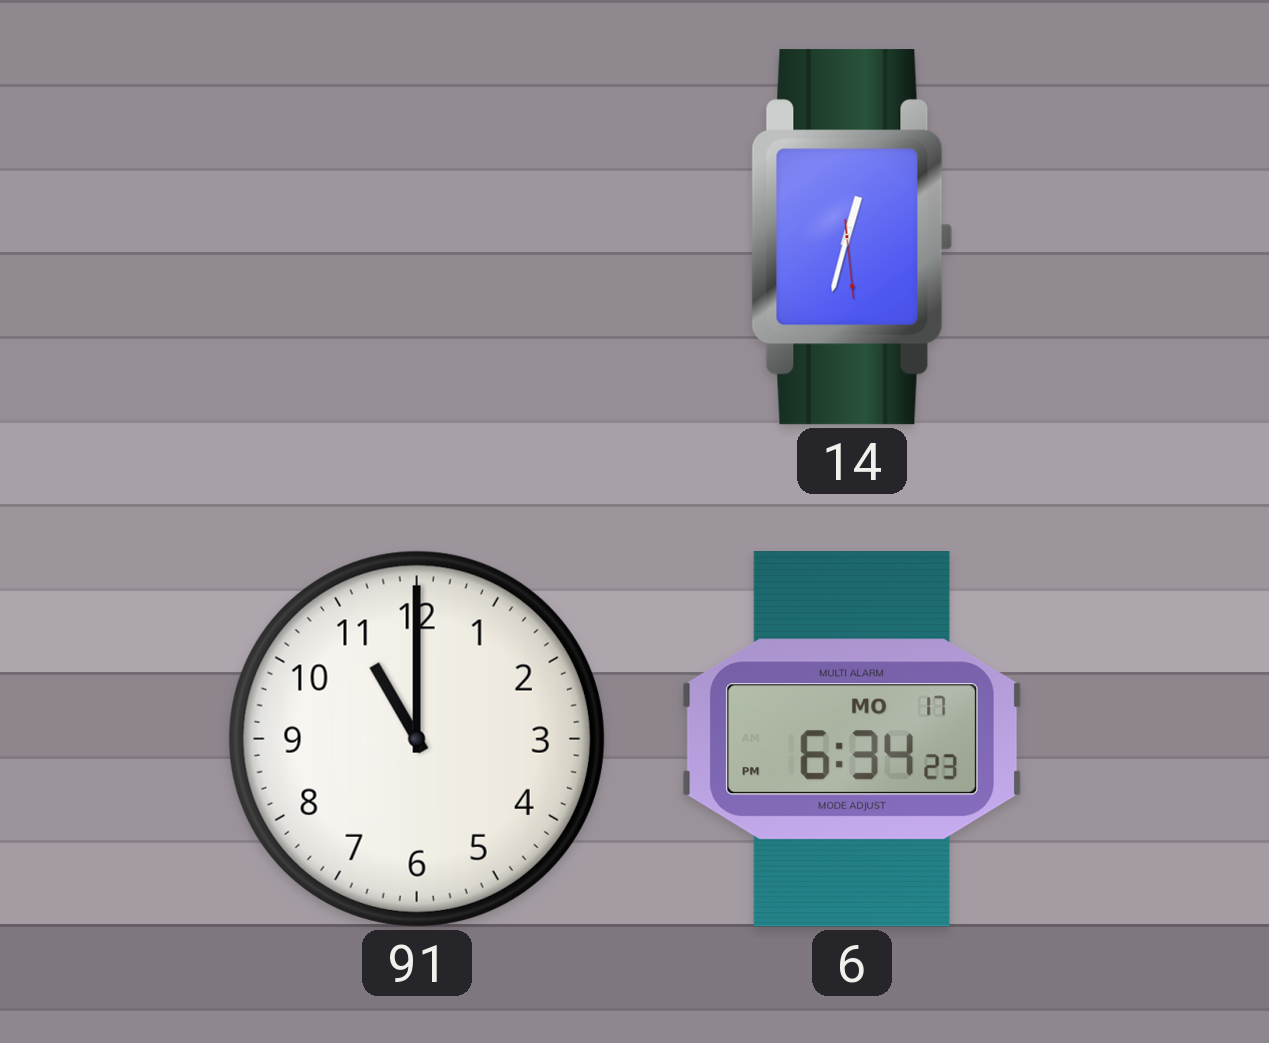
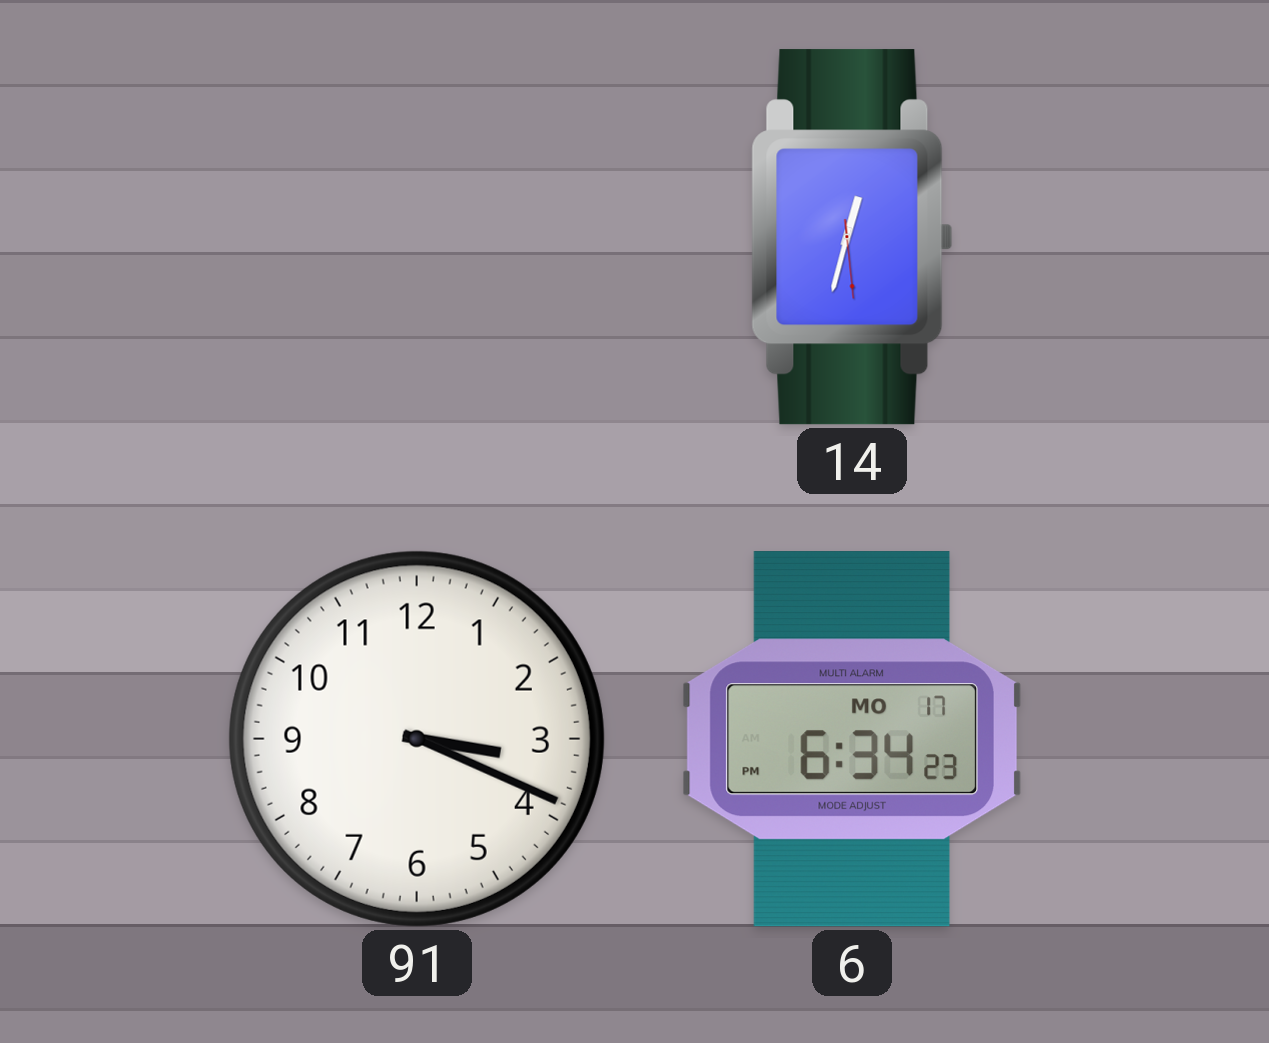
91: 11:00 -> 3:19 (417, 739)
